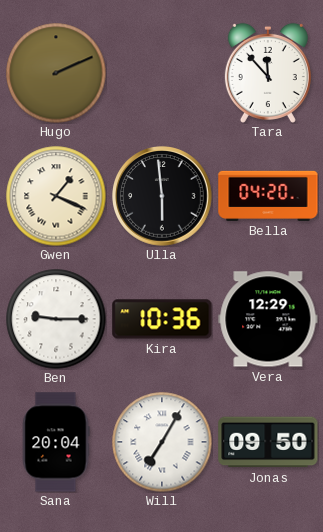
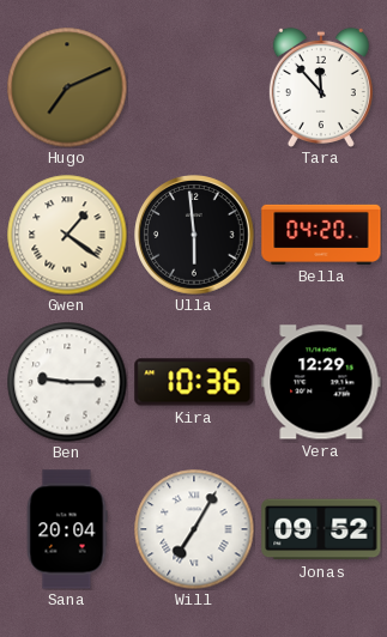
Hugo: 2:11 -> 7:11 (67, 87)
Gwen: 1:19 -> 1:21 (67, 235)
Jonas: 09:50 -> 09:52 (321, 529)
